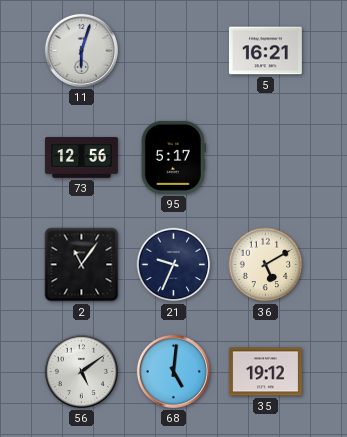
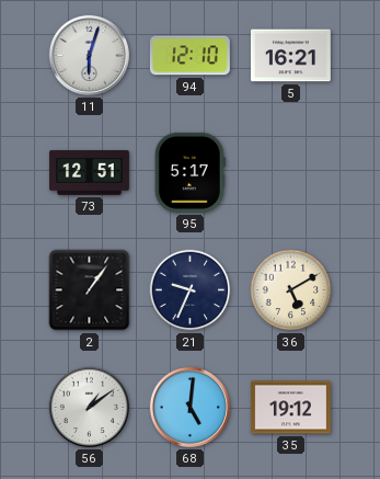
94: none -> 12:10 (189, 56)
73: 12:56 -> 12:51 (89, 173)
2: 11:06 -> 1:06 (90, 290)
56: 5:09 -> 1:09 (89, 407)
